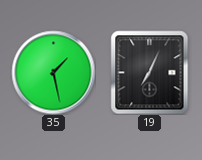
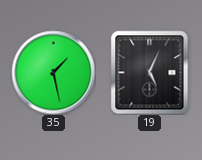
19: 7:04 -> 5:04 (150, 72)
